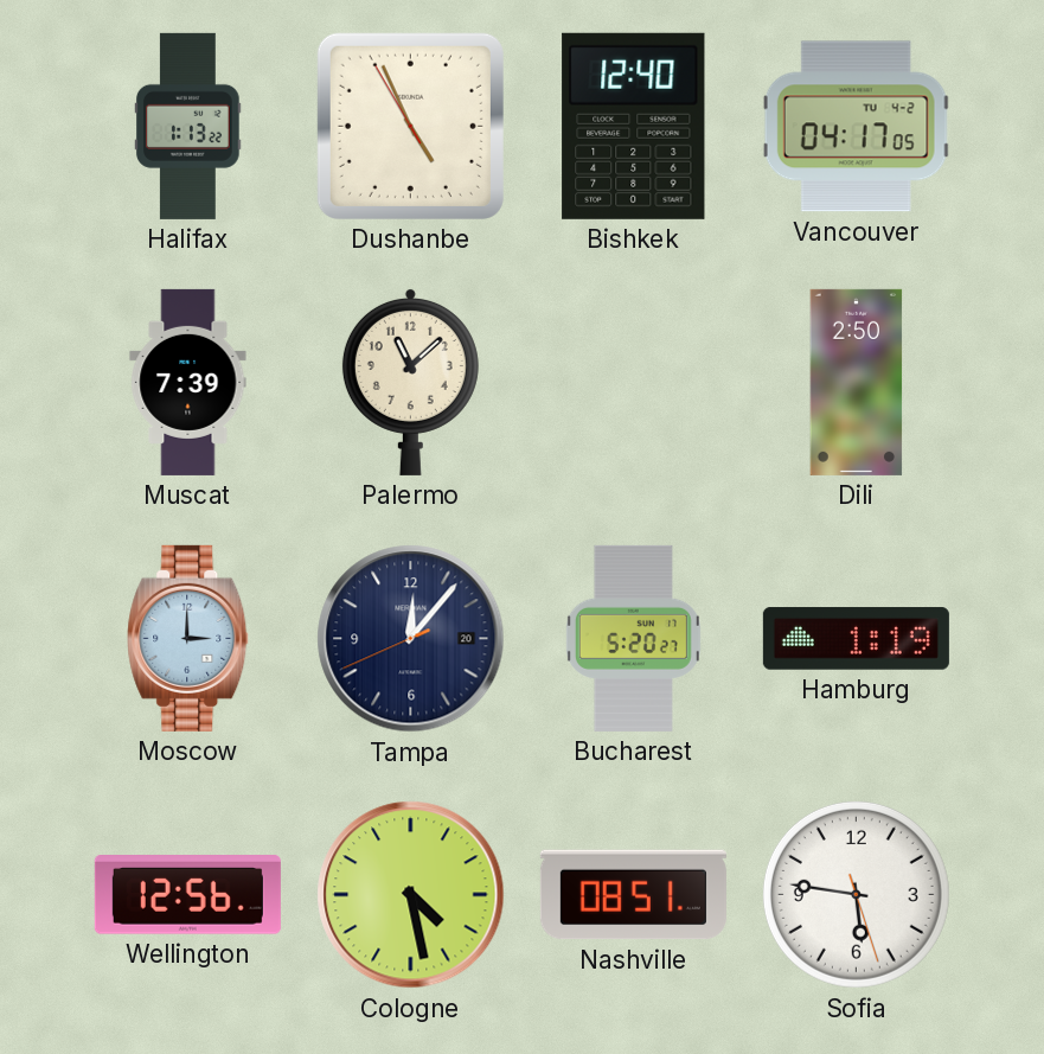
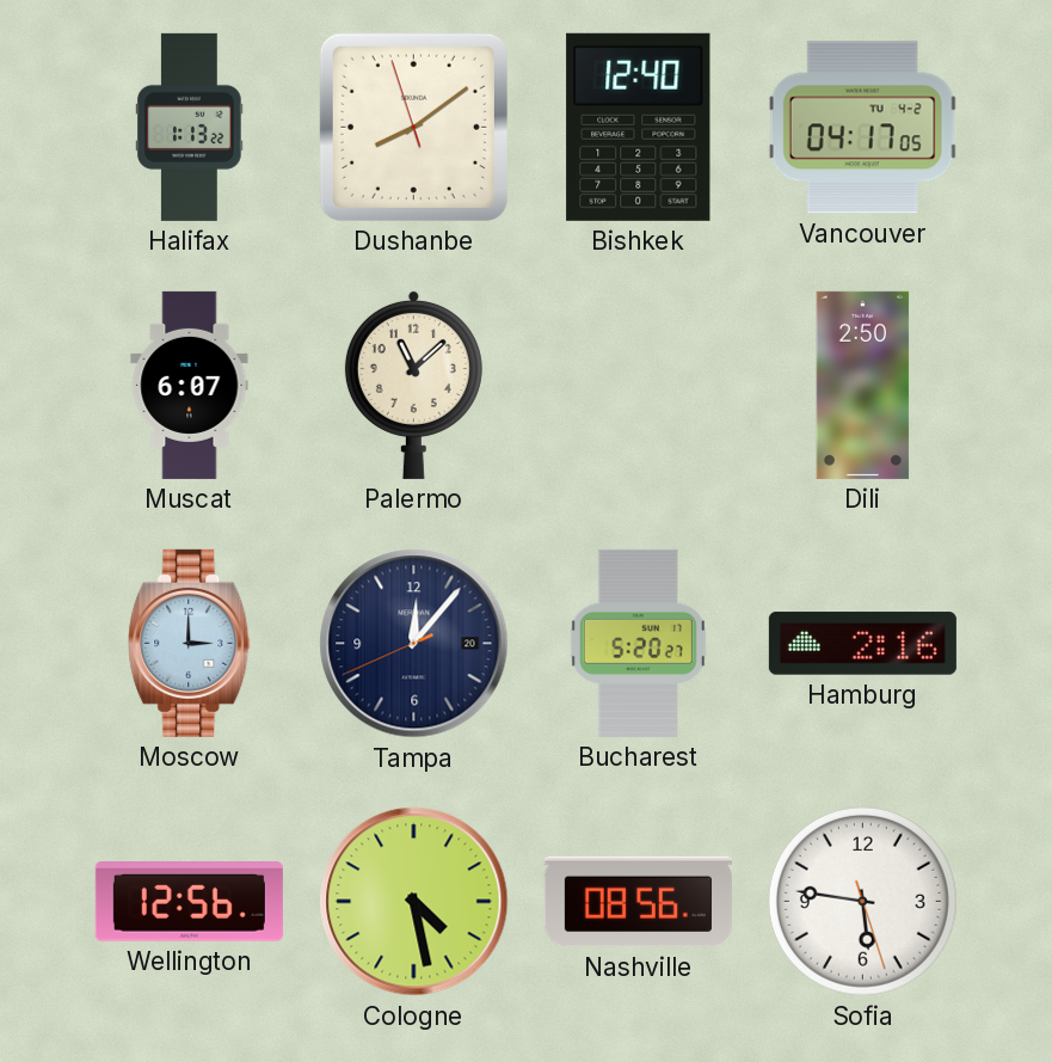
Dushanbe: 4:55 -> 8:08 (413, 127)
Muscat: 7:39 -> 6:07 (190, 385)
Hamburg: 1:19 -> 2:16 (862, 644)
Nashville: 08:51 -> 08:56 (638, 902)
